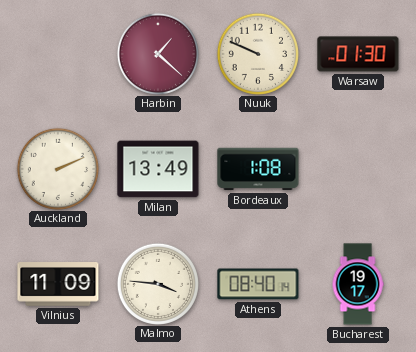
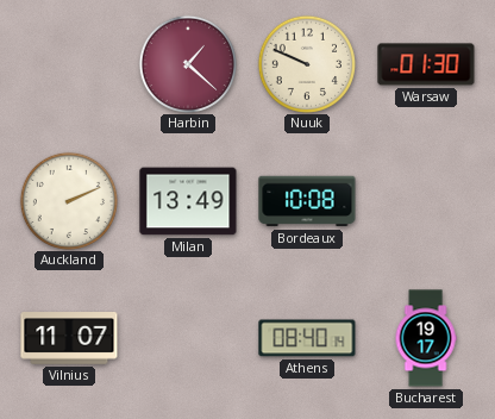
Bordeaux: 1:08 -> 10:08 (307, 201)
Vilnius: 11:09 -> 11:07 (69, 338)
Malmo: 3:46 -> none (157, 283)
